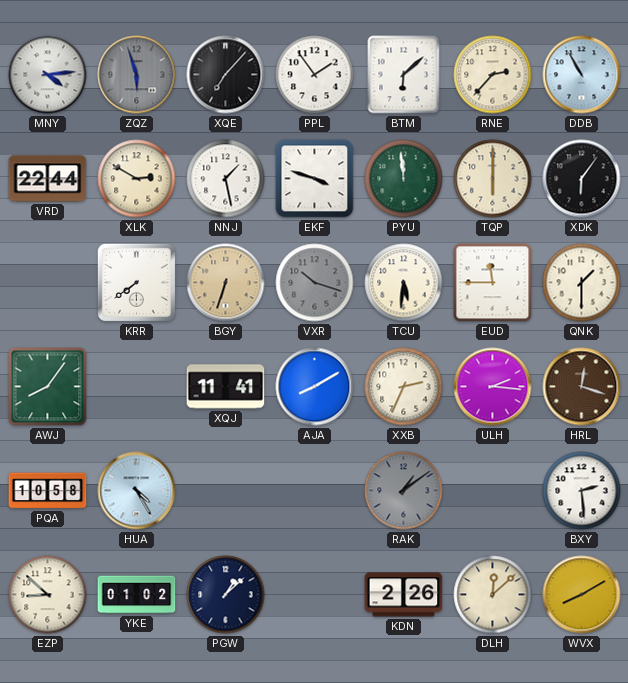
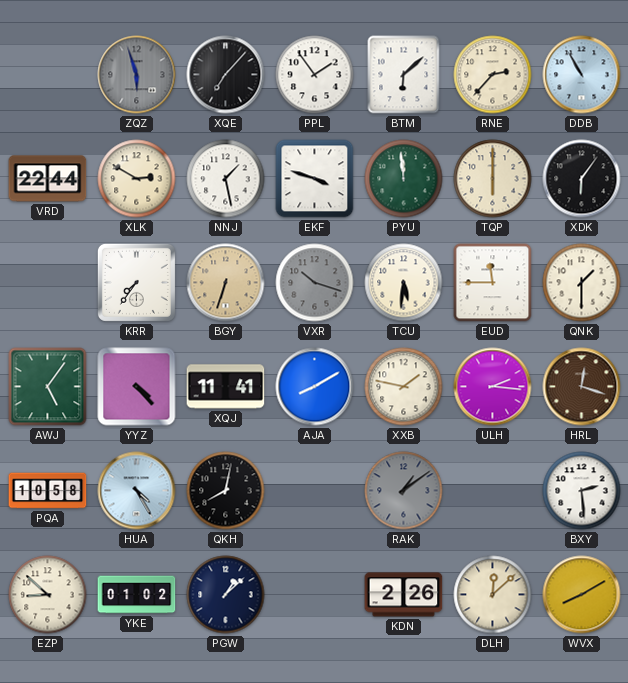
MNY: 4:14 -> none (48, 75)
KRR: 7:39 -> 7:36 (136, 282)
AWJ: 8:06 -> 5:06 (48, 387)
YYZ: none -> 4:23 (137, 387)
XXB: 2:34 -> 1:47 (404, 387)
QKH: none -> 8:02 (226, 491)
